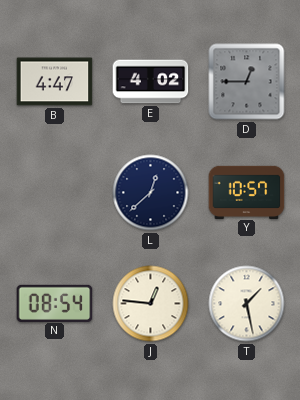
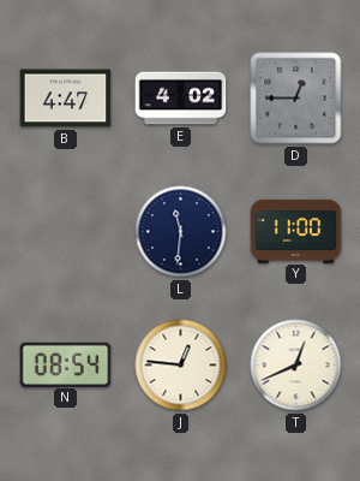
L: 12:38 -> 11:31 (181, 232)
Y: 10:57 -> 11:00 (296, 231)
T: 1:28 -> 12:41 (296, 366)
